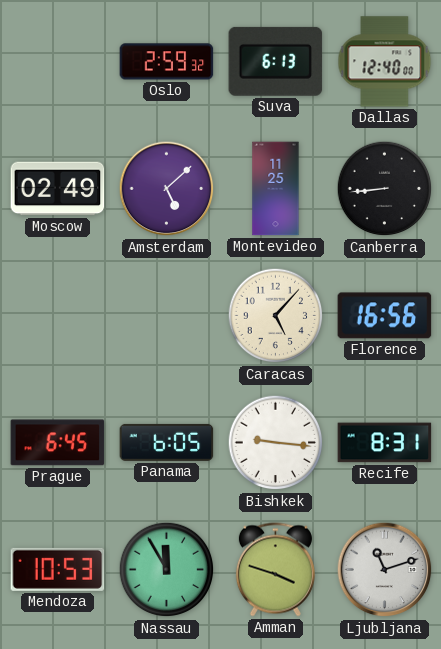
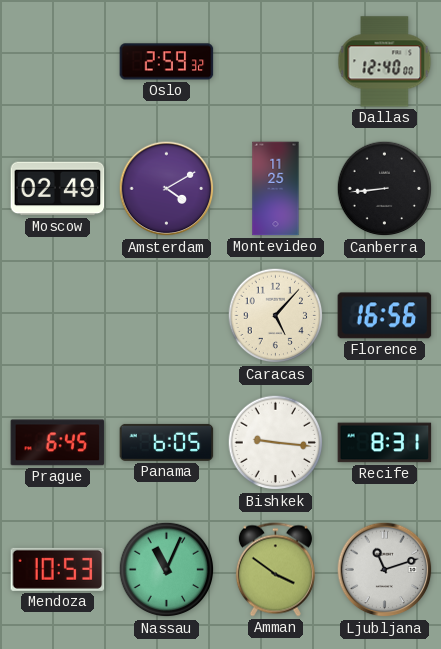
Suva: 6:13 -> none (276, 61)
Amsterdam: 5:08 -> 4:10 (167, 189)
Nassau: 11:55 -> 11:04 (167, 570)
Amman: 3:48 -> 3:51 (275, 570)
